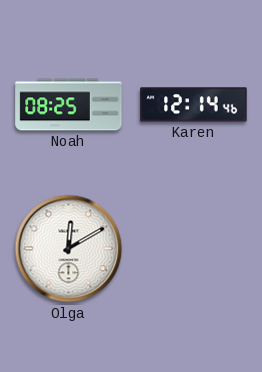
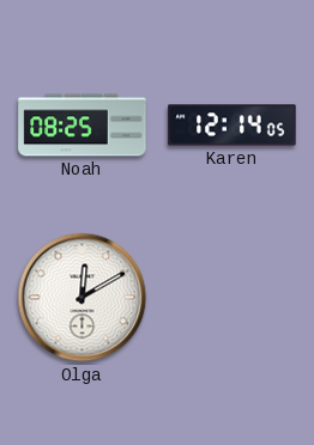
Karen: 12:14:46 -> 12:14:05 (233, 126)
